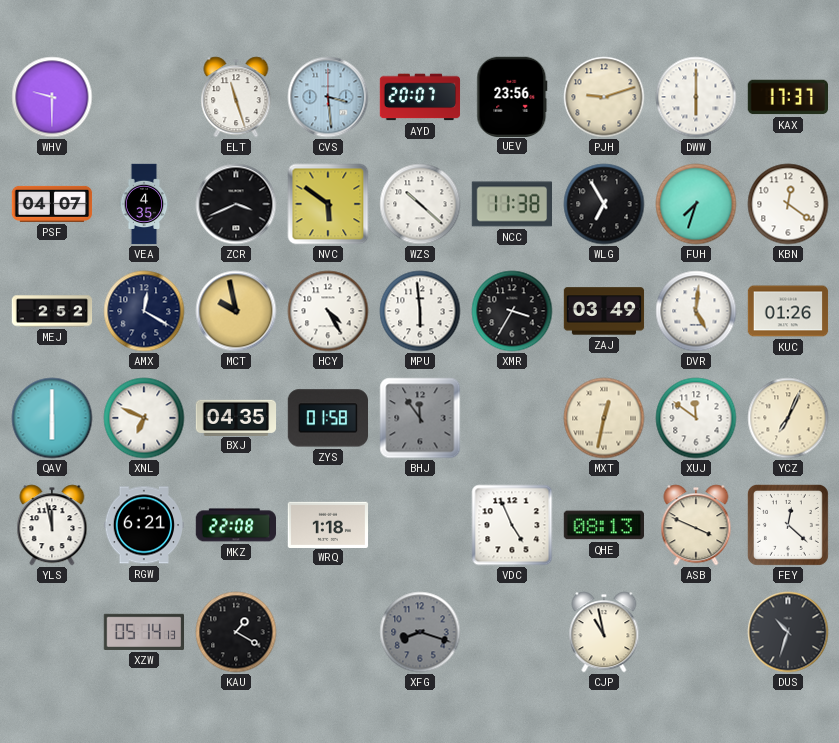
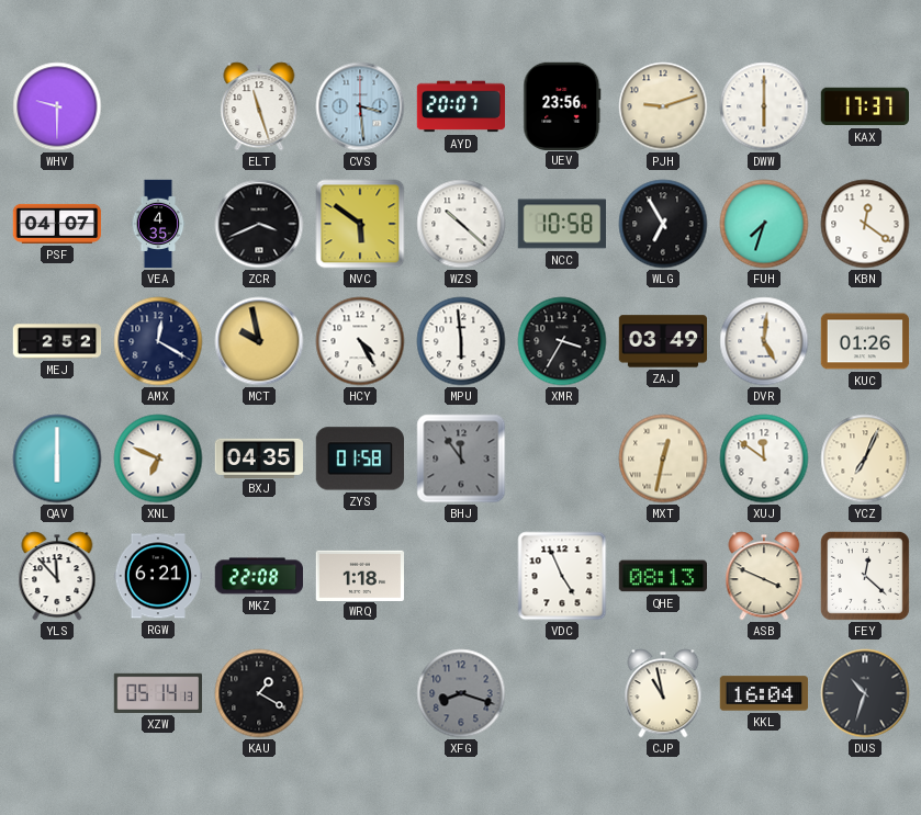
NCC: 11:38 -> 10:58 (561, 224)
YLS: 11:58 -> 11:53 (57, 576)
KKL: none -> 16:04 (764, 693)
